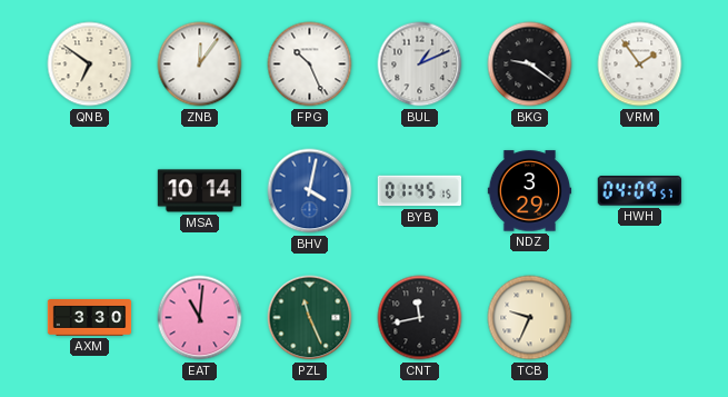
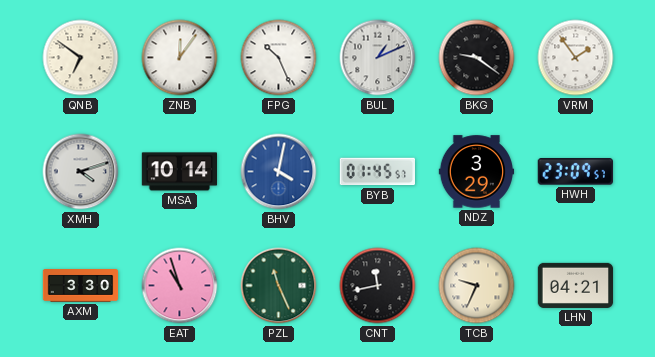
XMH: none -> 4:12 (81, 172)
BYB: 01:45:15 -> 01:45:57 (377, 172)
HWH: 04:09 -> 23:09 (575, 172)
EAT: 11:01 -> 10:57 (180, 286)
LHN: none -> 04:21 (576, 285)
